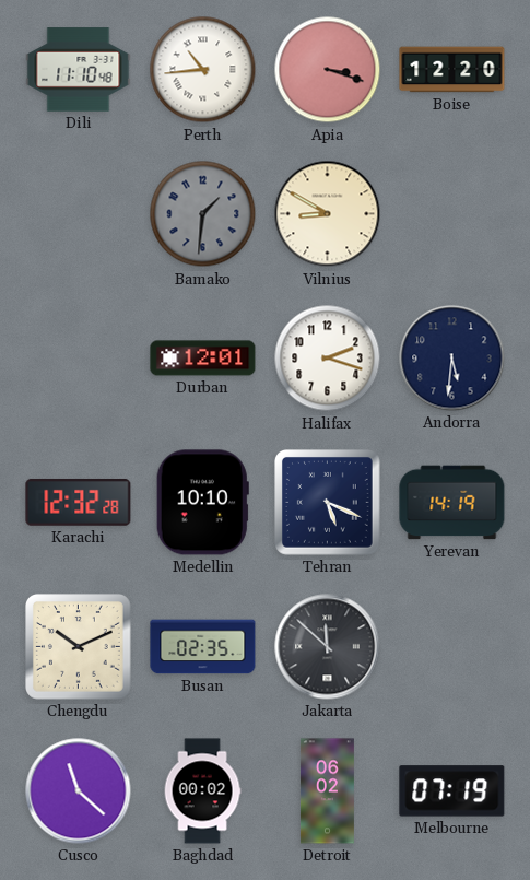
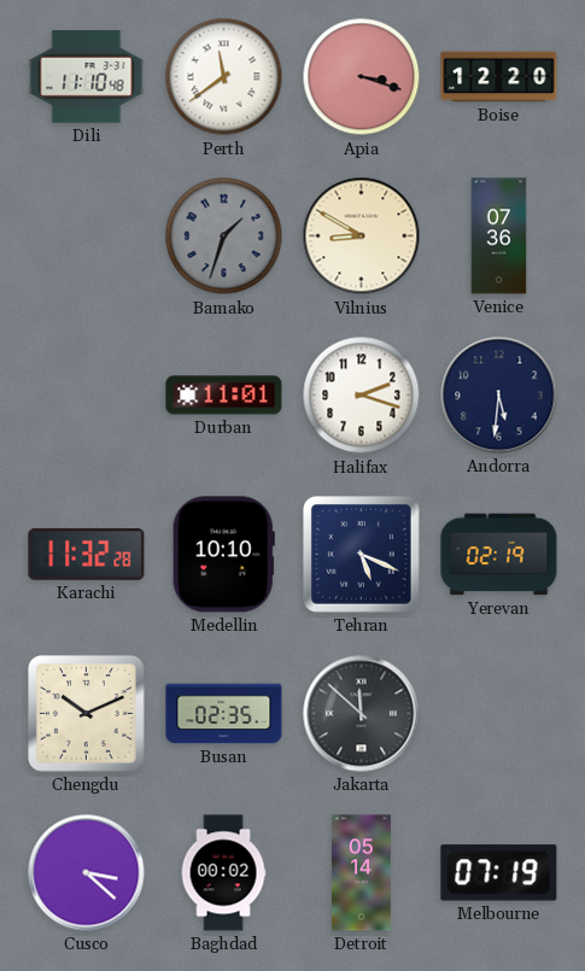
Perth: 10:44 -> 11:39 (224, 77)
Bamako: 1:31 -> 1:33 (224, 236)
Venice: none -> 07:36 (499, 236)
Durban: 12:01 -> 11:01 (224, 396)
Karachi: 12:32 -> 11:32 (87, 554)
Yerevan: 14:19 -> 02:19 (499, 555)
Cusco: 11:22 -> 3:22 (87, 873)
Detroit: 06:02 -> 05:14 (361, 873)
